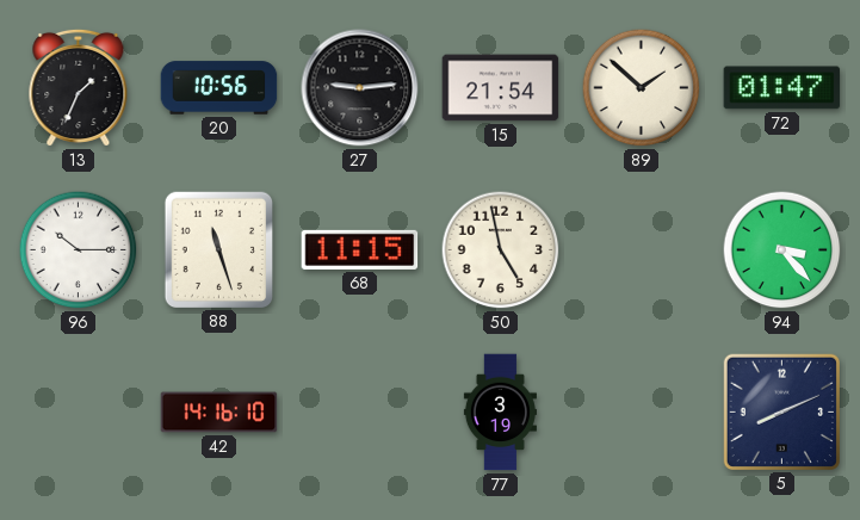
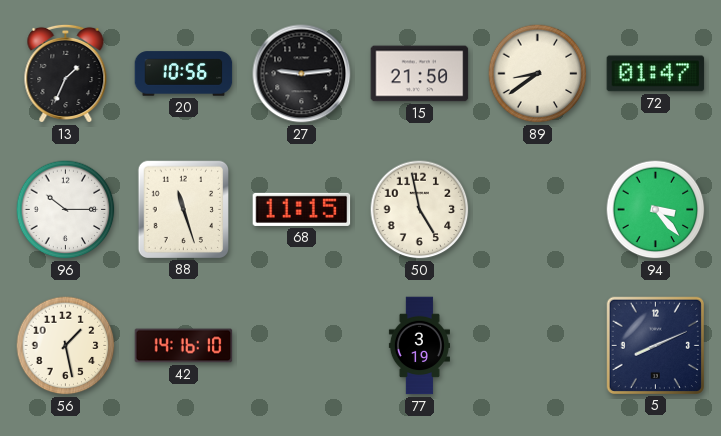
15: 21:54 -> 21:50 (420, 74)
89: 1:52 -> 8:39 (538, 74)
56: none -> 1:28 (66, 346)
